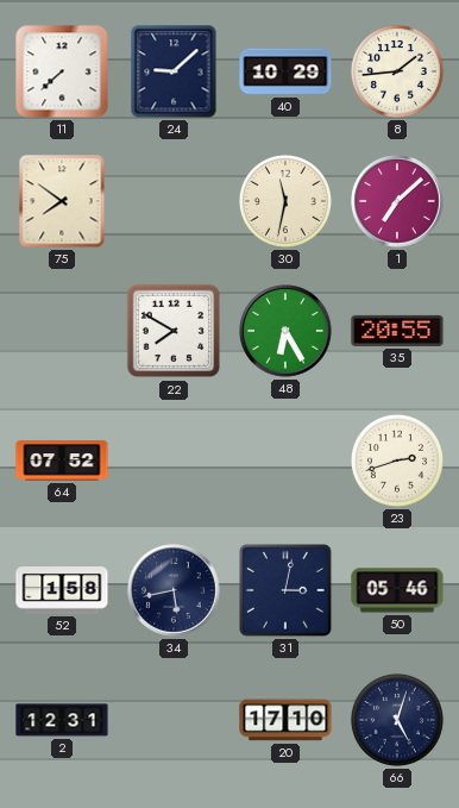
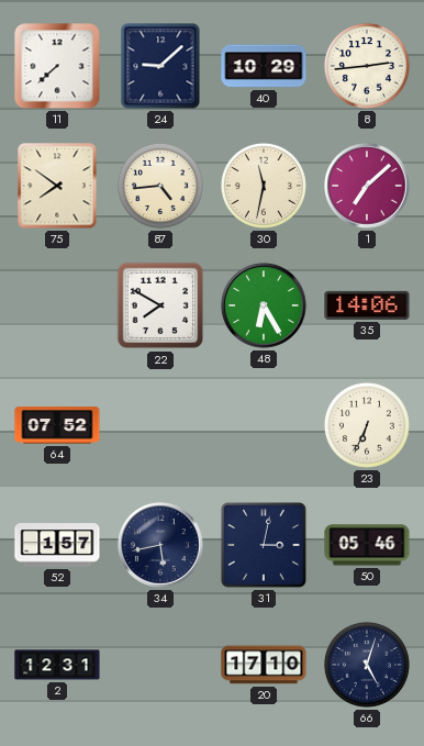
8: 1:44 -> 2:44 (367, 66)
87: none -> 4:44 (160, 186)
35: 20:55 -> 14:06 (367, 305)
23: 2:42 -> 6:34 (367, 425)
52: 1:58 -> 1:57 (57, 545)
